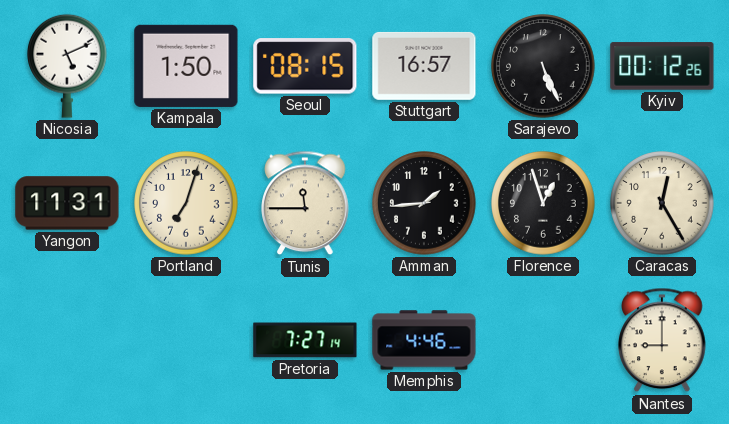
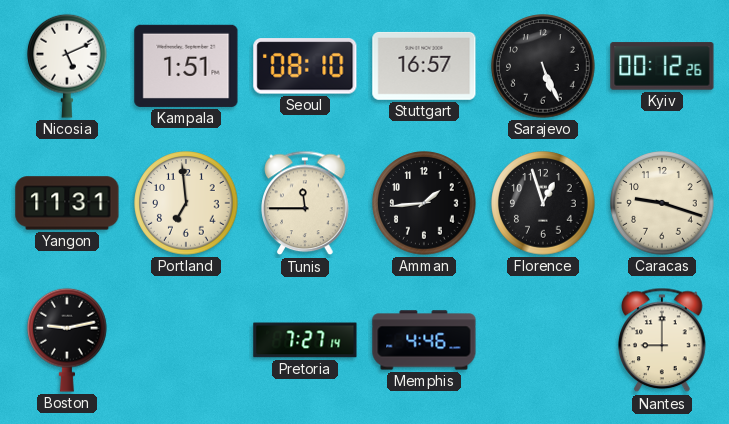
Kampala: 1:50 -> 1:51 (186, 66)
Seoul: 08:15 -> 08:10 (305, 66)
Portland: 7:03 -> 6:59 (186, 203)
Caracas: 12:25 -> 9:18 (662, 203)
Boston: none -> 9:13 (68, 340)
